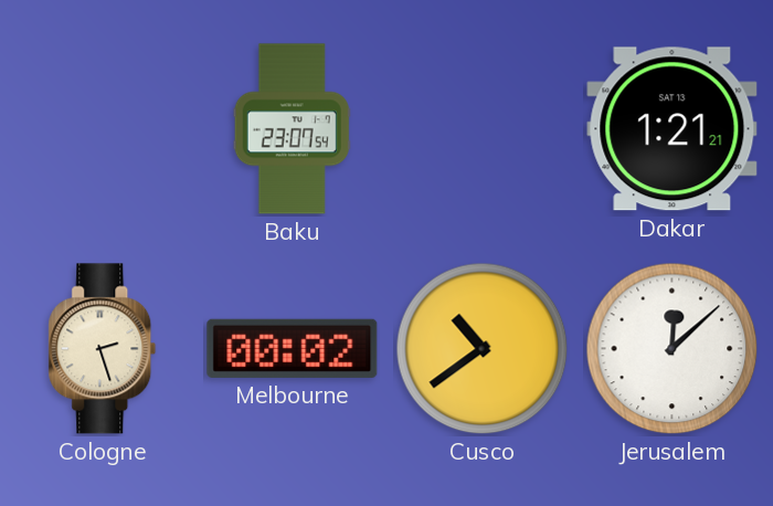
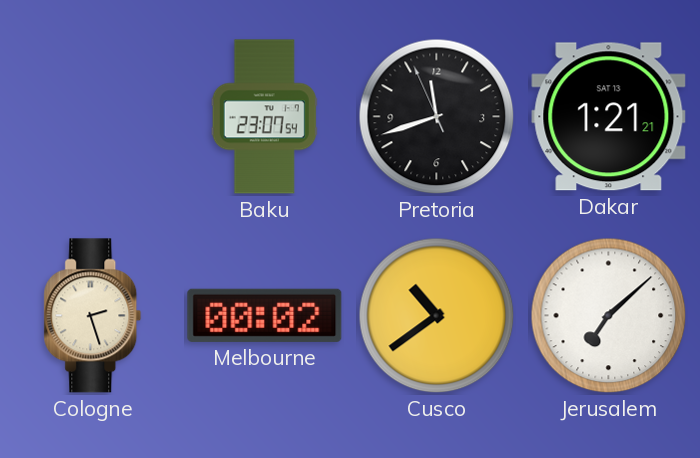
Pretoria: none -> 11:41 (437, 117)
Jerusalem: 12:08 -> 7:08 (609, 316)
